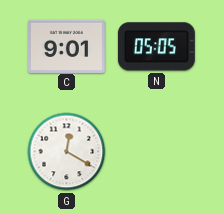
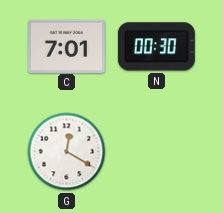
C: 9:01 -> 7:01 (66, 46)
N: 05:05 -> 00:30 (156, 47)
